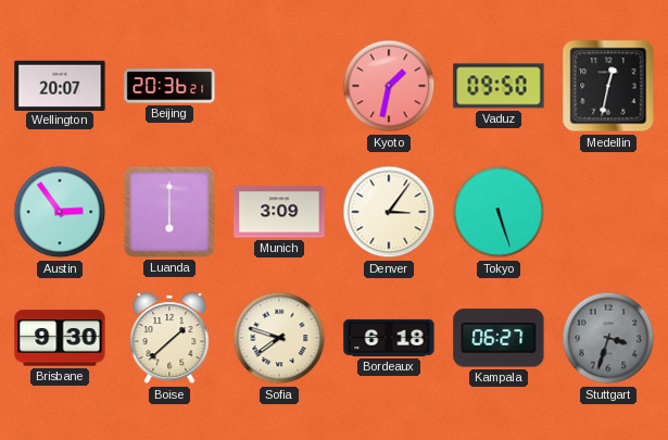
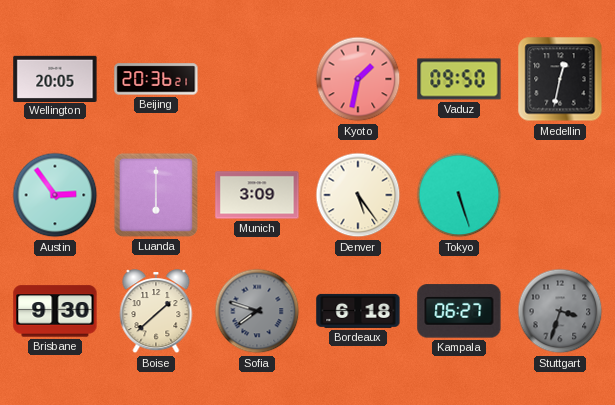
Wellington: 20:07 -> 20:05 (55, 78)
Denver: 3:06 -> 5:24 (358, 195)
Sofia dial: cream -> grey (257, 311)
